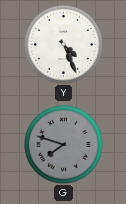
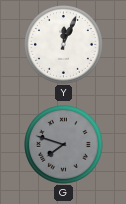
Y: 4:26 -> 12:04 (64, 45)
